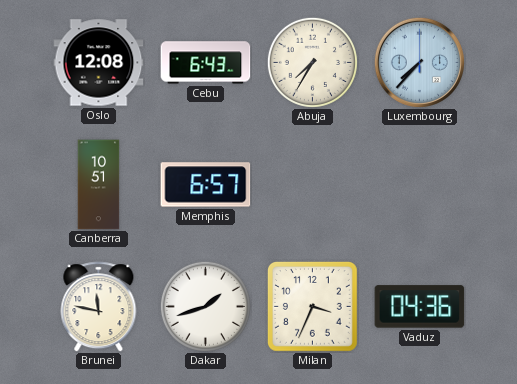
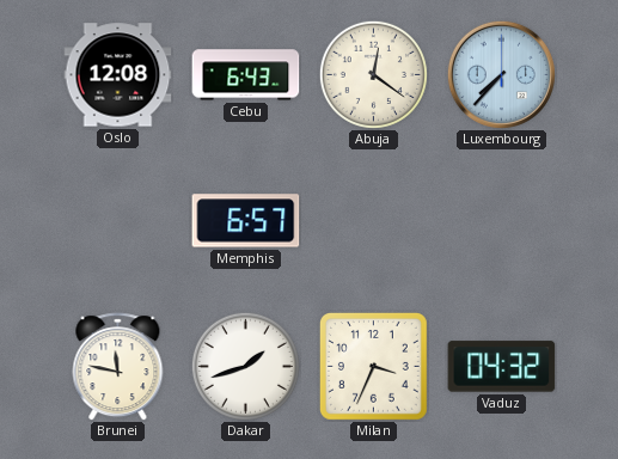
Abuja: 7:35 -> 12:21 (373, 74)
Canberra: 10:51 -> none (99, 185)
Vaduz: 04:36 -> 04:32 (502, 367)
